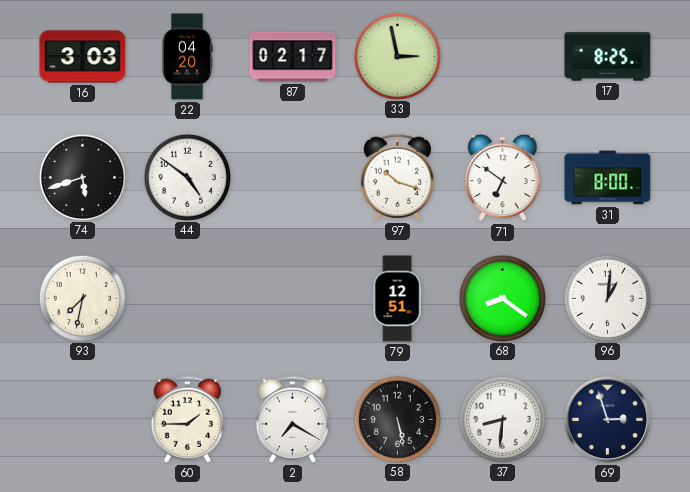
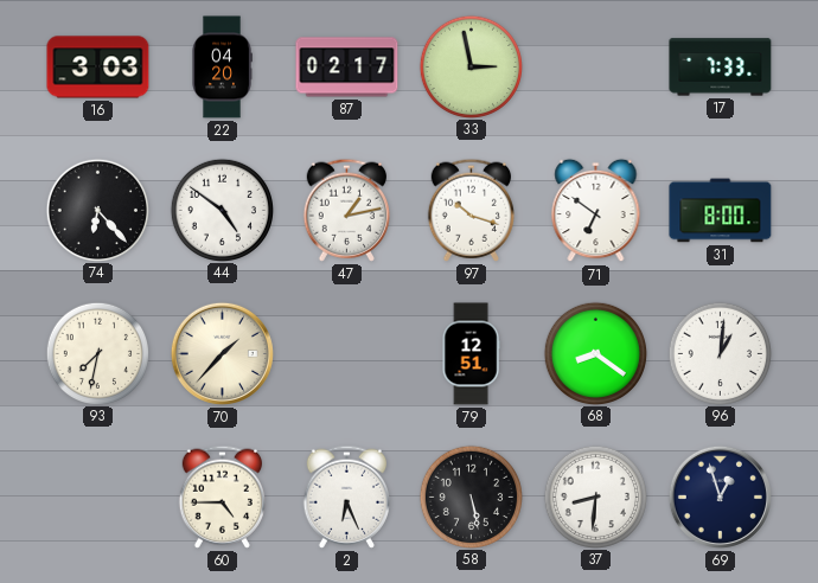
17: 8:25 -> 7:33 (721, 68)
74: 5:42 -> 6:23 (97, 210)
47: none -> 1:13 (346, 210)
70: none -> 1:37 (222, 353)
60: 1:45 -> 4:45 (222, 496)
2: 7:20 -> 6:26 (346, 496)
69: 2:57 -> 12:57 (720, 496)
